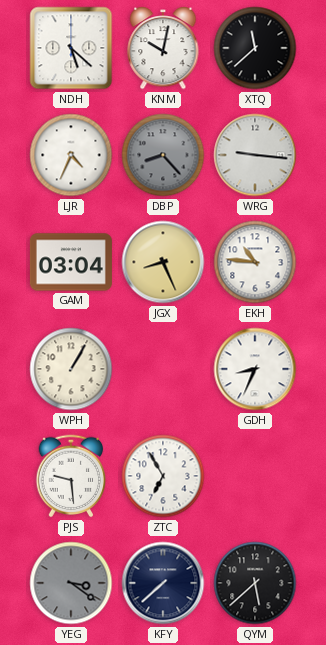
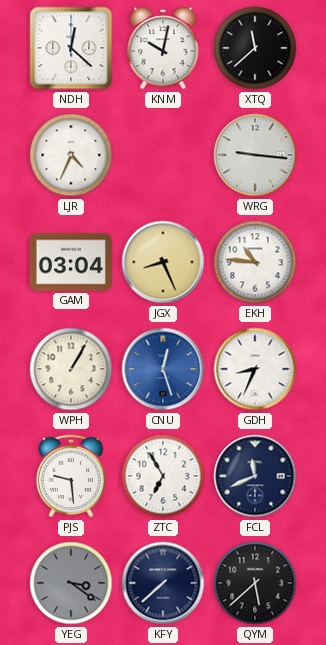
NDH: 5:22 -> 12:22 (71, 48)
DBP: 8:23 -> none (163, 155)
CNU: none -> 12:27 (163, 369)
FCL: none -> 11:41 (255, 476)
